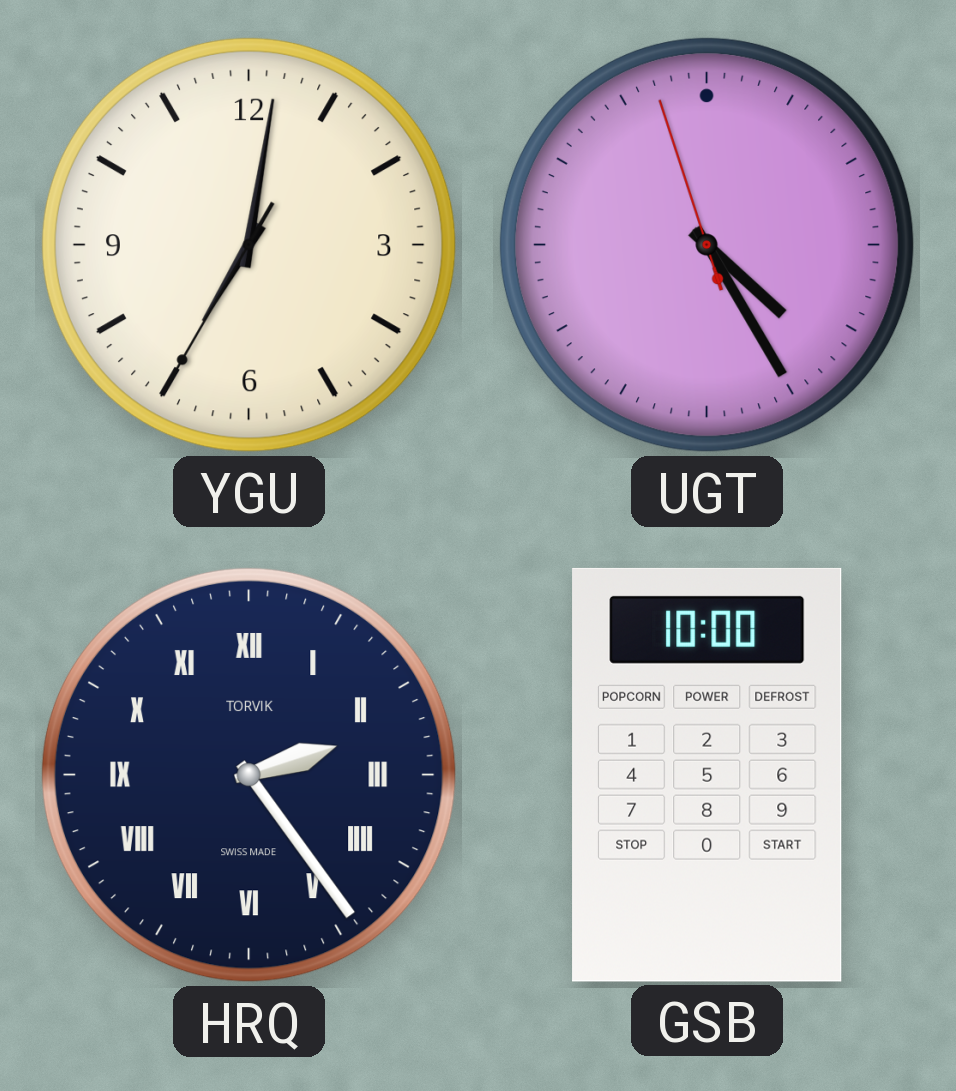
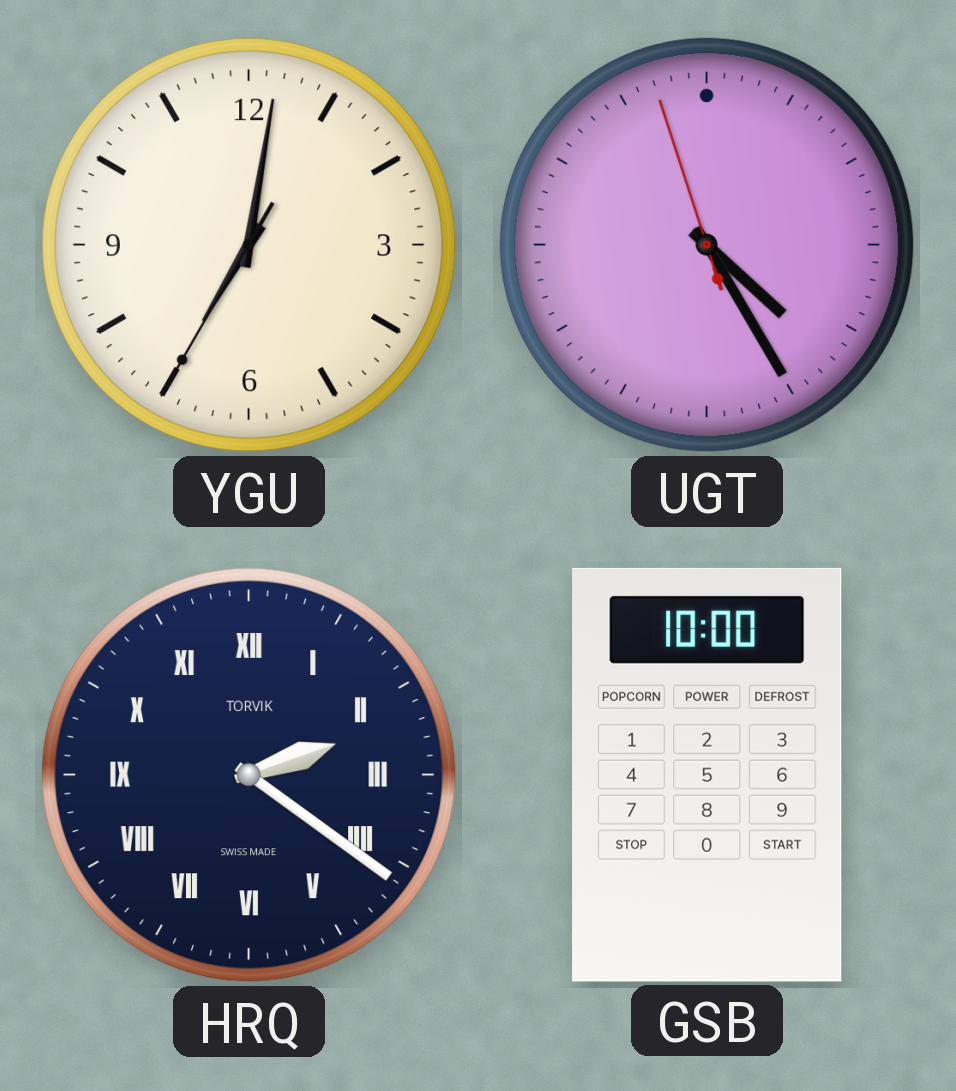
HRQ: 2:24 -> 2:21 (249, 775)
